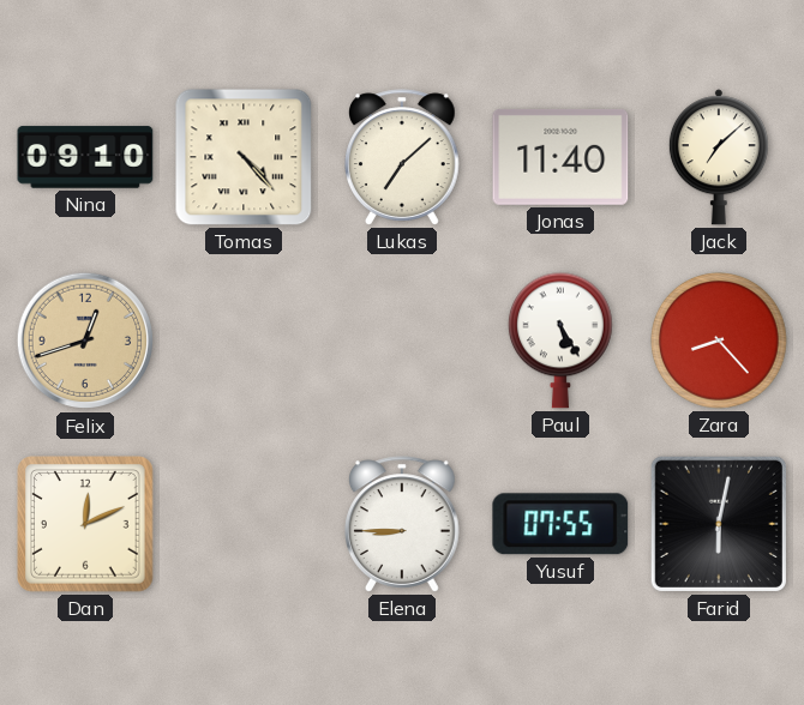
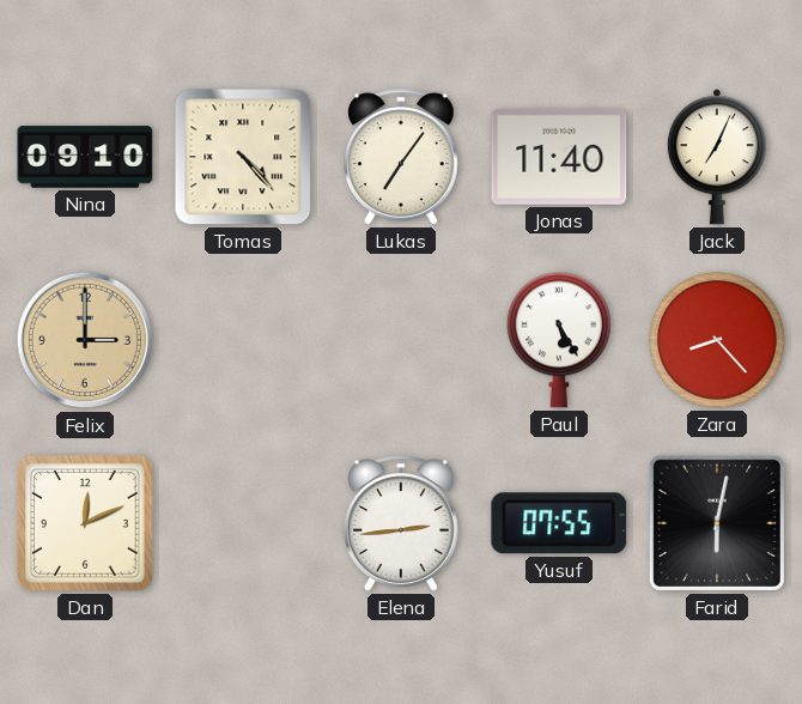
Lukas: 7:08 -> 7:06 (402, 157)
Jack: 7:08 -> 7:04 (717, 157)
Felix: 12:42 -> 3:00 (85, 340)
Elena: 8:45 -> 2:44 (402, 523)
